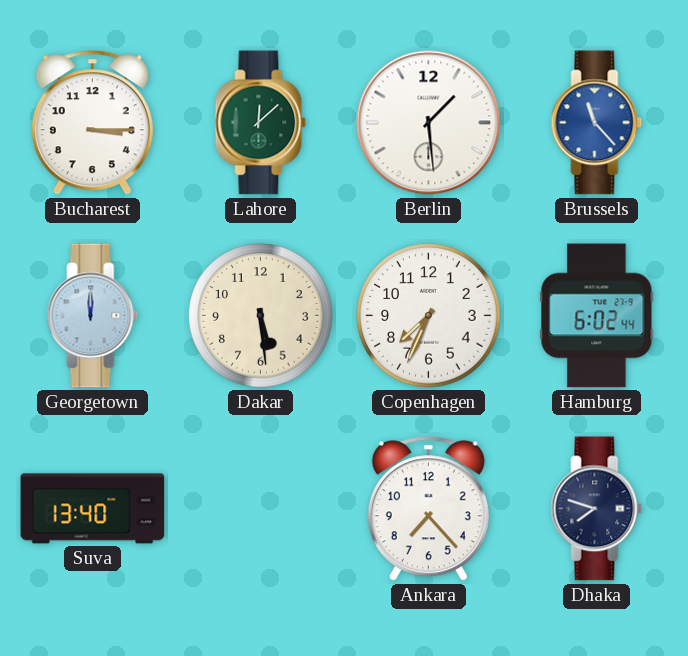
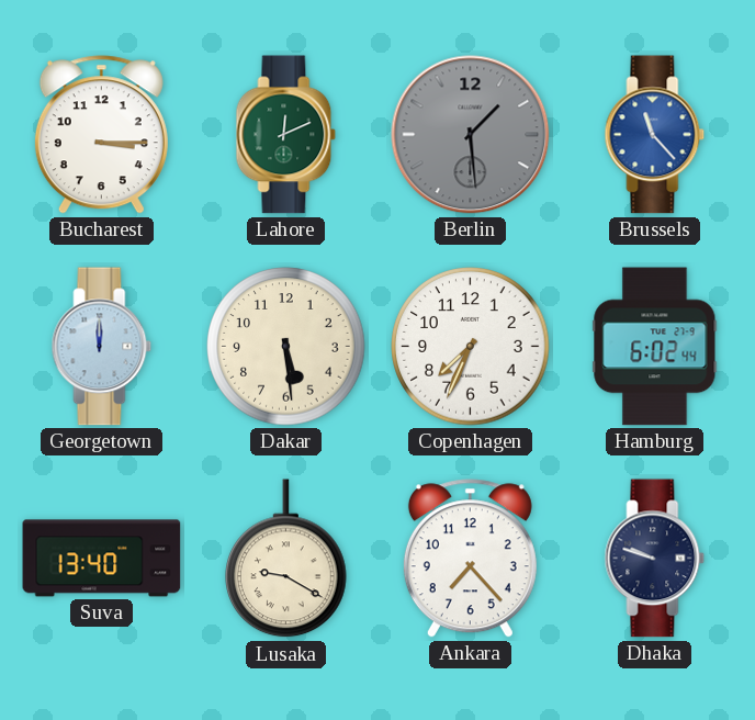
Lahore: 12:08 -> 12:11 (286, 135)
Berlin dial: white -> grey (471, 135)
Lusaka: none -> 9:20 (286, 559)
Dhaka: 7:48 -> 9:48 (655, 559)
